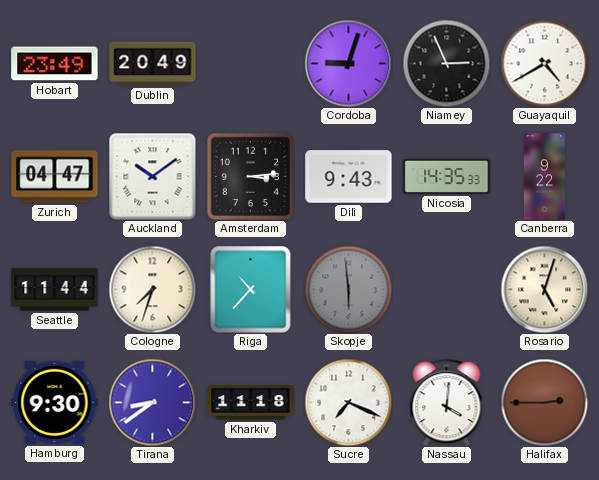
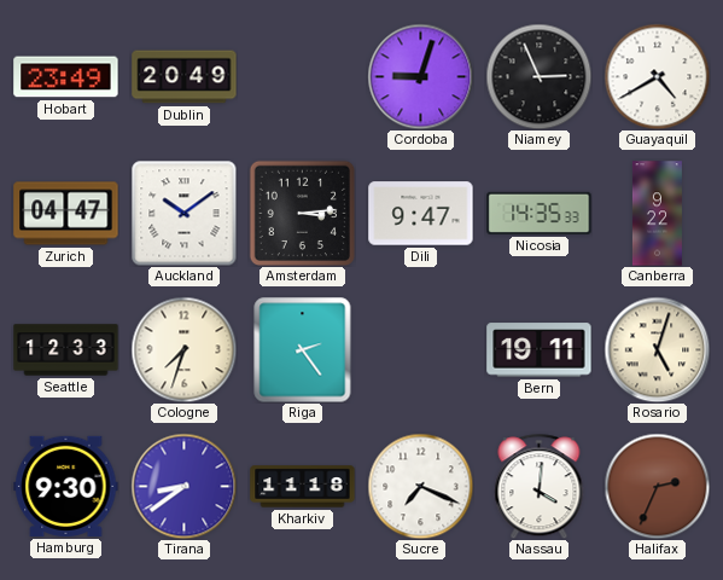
Dili: 9:43 -> 9:47 (421, 214)
Seattle: 11:44 -> 12:33 (66, 350)
Riga: 10:37 -> 2:24 (303, 349)
Skopje: 5:59 -> none (348, 289)
Bern: none -> 19:11 (540, 350)
Halifax: 2:45 -> 2:34 (657, 486)
